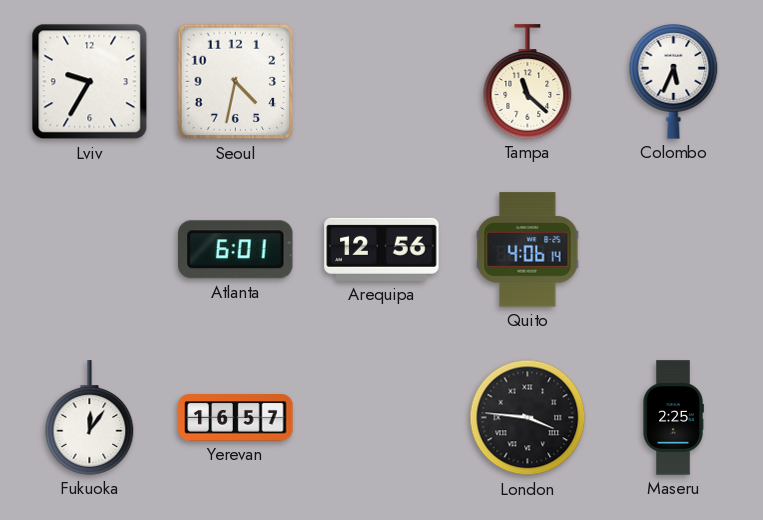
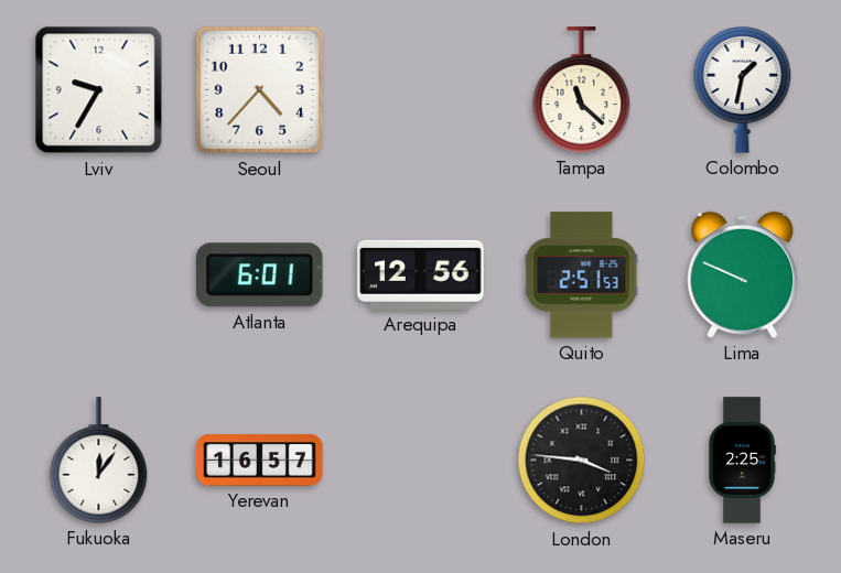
Seoul: 4:32 -> 4:37 (260, 90)
Colombo: 5:34 -> 1:32 (743, 89)
Quito: 4:06 -> 2:51 (582, 275)
Lima: none -> 9:49 (743, 274)
